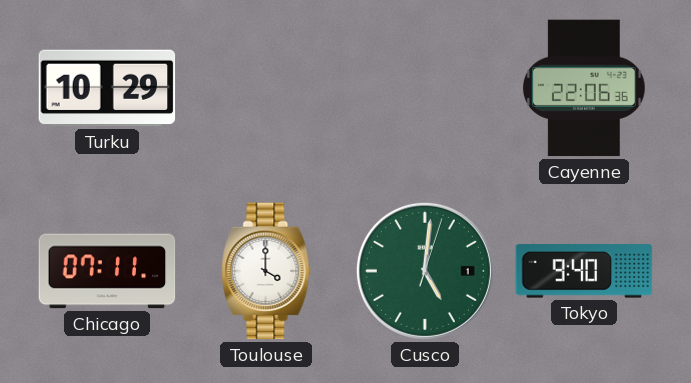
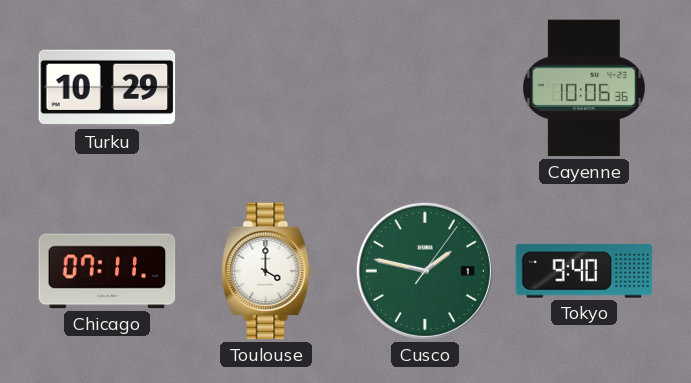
Cayenne: 22:06 -> 10:06 (584, 88)
Cusco: 5:01 -> 1:47 (425, 271)
